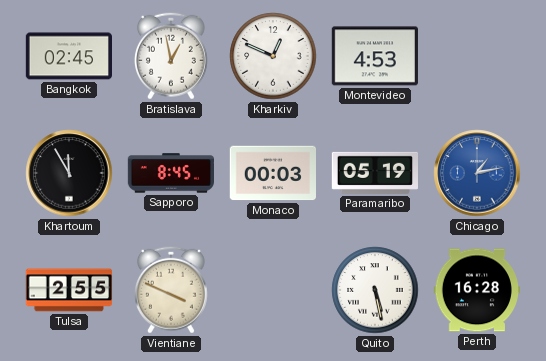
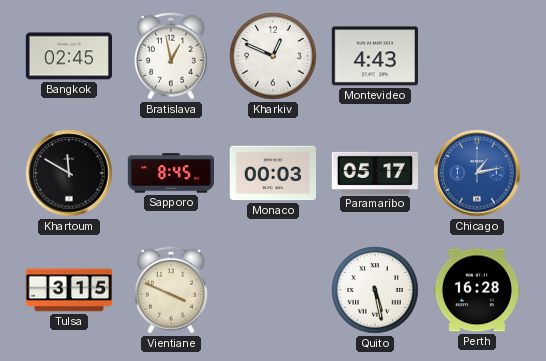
Montevideo: 4:53 -> 4:43 (374, 56)
Khartoum: 11:55 -> 11:50 (69, 173)
Paramaribo: 05:19 -> 05:17 (374, 173)
Tulsa: 2:55 -> 3:15 (69, 290)
